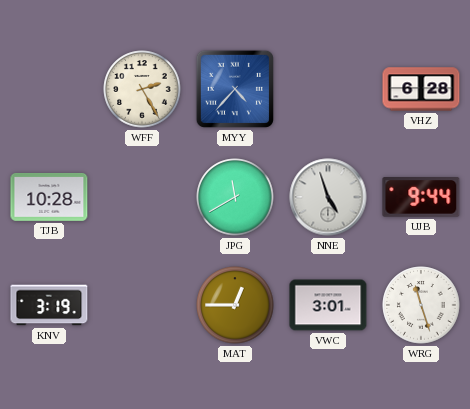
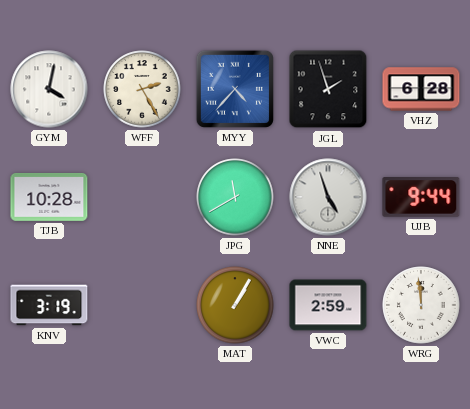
GYM: none -> 4:02 (49, 89)
JGL: none -> 1:57 (328, 89)
MAT: 12:45 -> 1:05 (235, 305)
VWC: 3:01 -> 2:59 (328, 305)
WRG: 11:27 -> 11:59 (421, 305)
